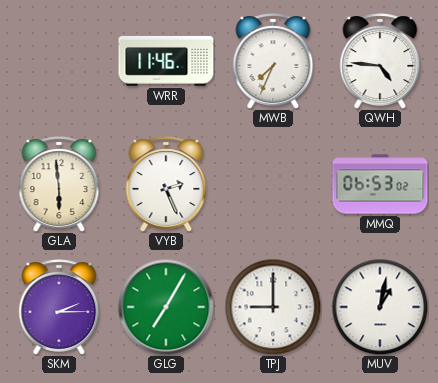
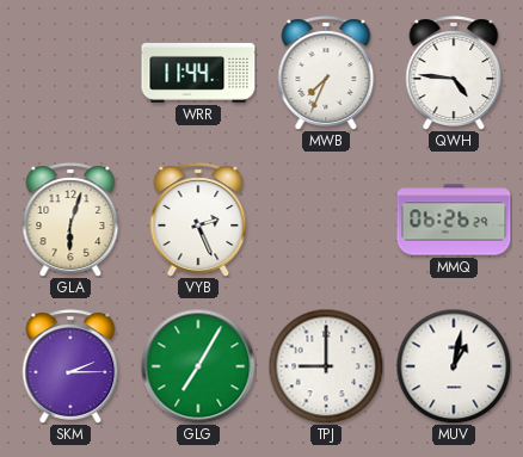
WRR: 11:46 -> 11:44 (198, 73)
GLA: 5:59 -> 6:03 (70, 220)
MMQ: 06:53 -> 06:26 (454, 220)
